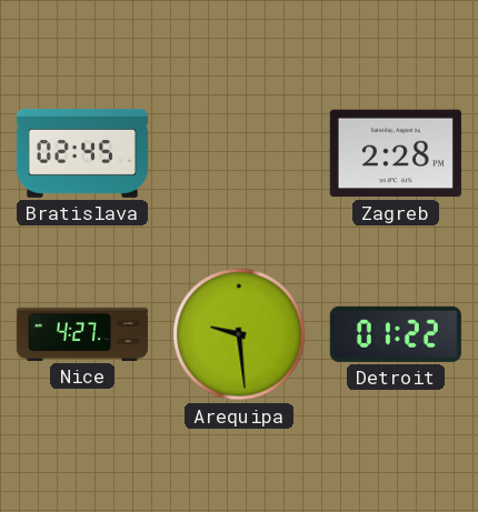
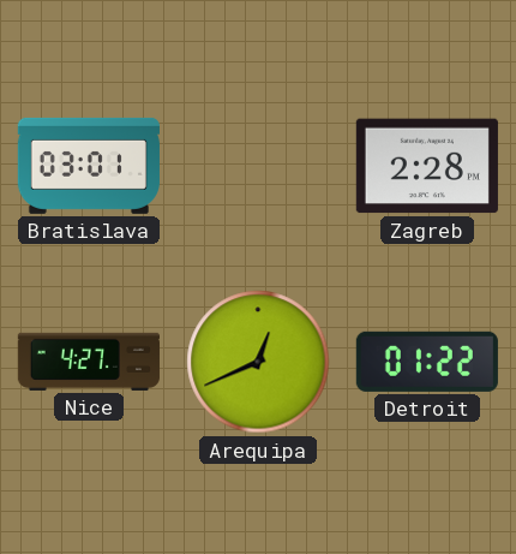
Bratislava: 02:45 -> 03:01 (89, 166)
Arequipa: 9:29 -> 12:41 (258, 362)
